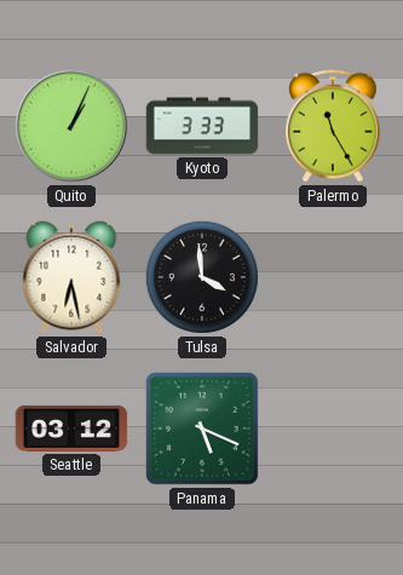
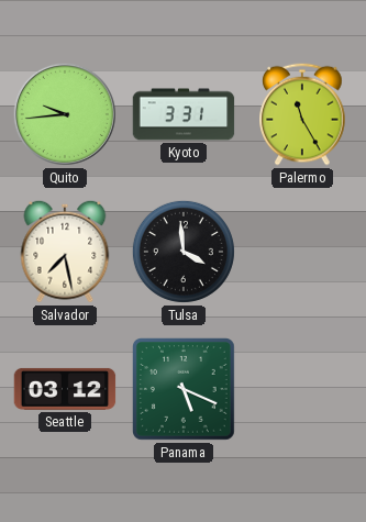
Quito: 1:04 -> 9:44 (65, 114)
Kyoto: 3:33 -> 3:31 (184, 114)
Salvador: 6:28 -> 7:28 (65, 252)
